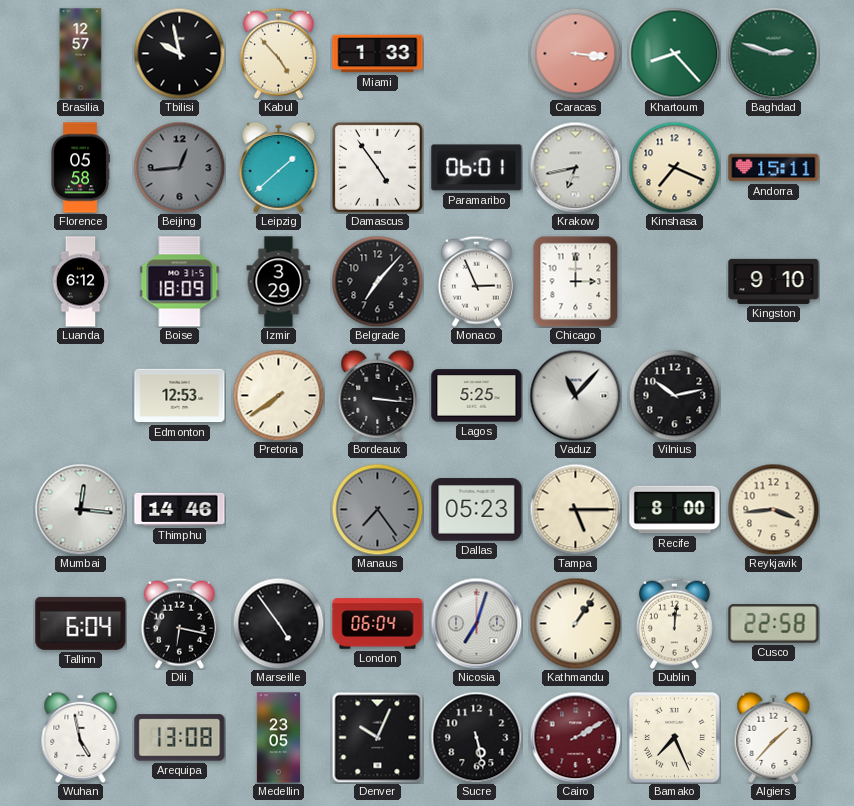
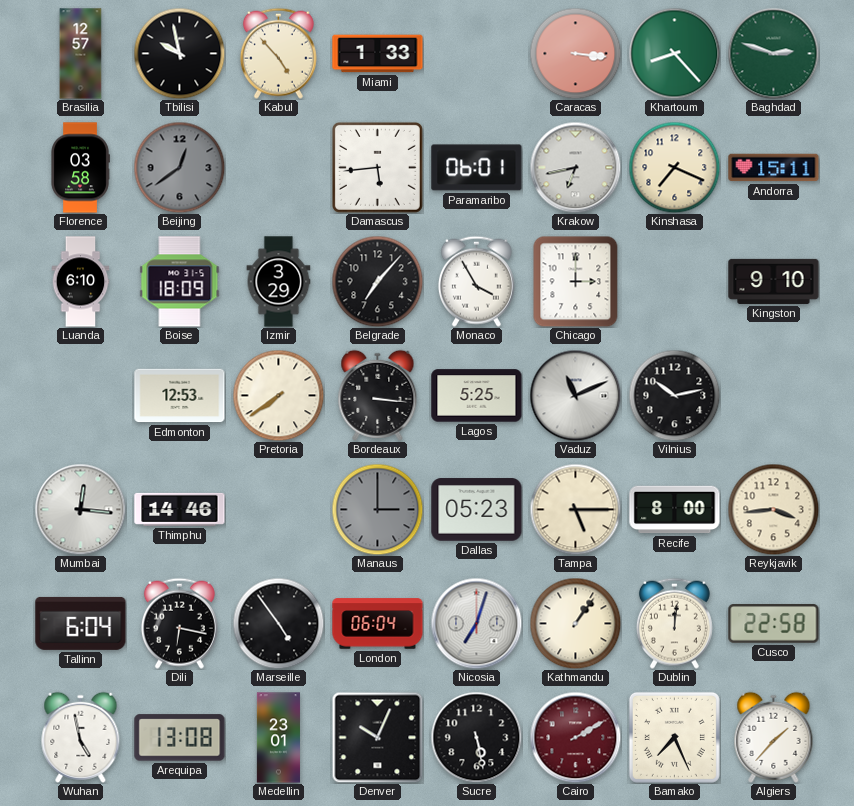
Florence: 05:58 -> 03:58 (80, 168)
Beijing: 12:44 -> 12:39 (179, 167)
Leipzig: 1:38 -> none (279, 167)
Damascus: 4:54 -> 5:44 (377, 167)
Luanda: 6:12 -> 6:10 (81, 282)
Monaco: 2:56 -> 3:55 (476, 281)
Vaduz: 11:07 -> 11:11 (575, 395)
Manaus: 7:24 -> 3:00 (377, 509)
Medellin: 23:05 -> 23:01 (278, 738)
